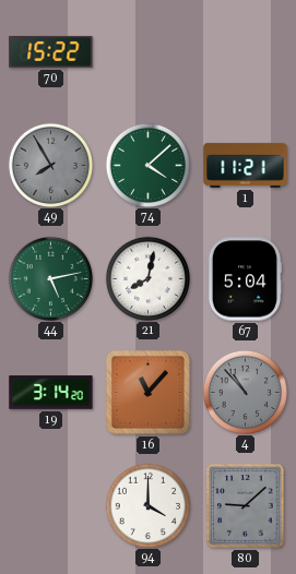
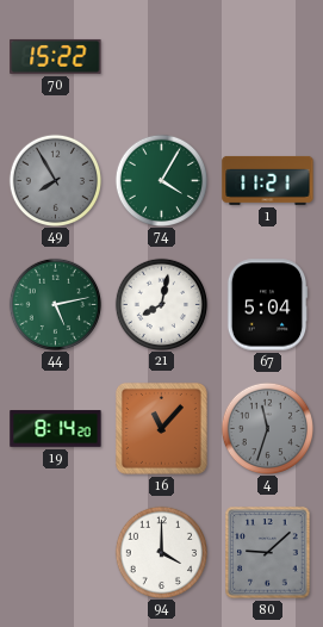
74: 4:08 -> 4:05 (161, 180)
19: 3:14 -> 8:14 (56, 429)
4: 10:53 -> 11:33 (267, 428)
